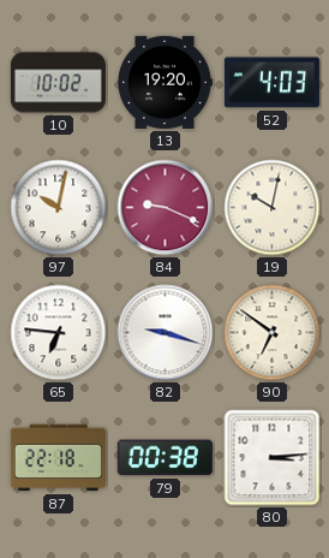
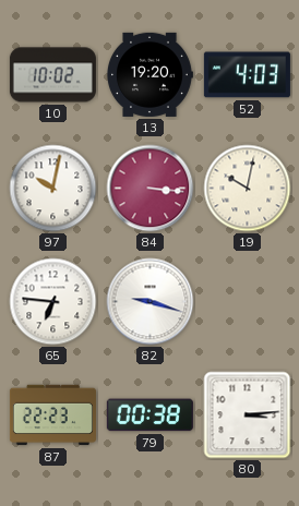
84: 9:19 -> 3:16 (151, 189)
90: 6:51 -> none (273, 333)
87: 22:18 -> 22:23 (52, 415)
